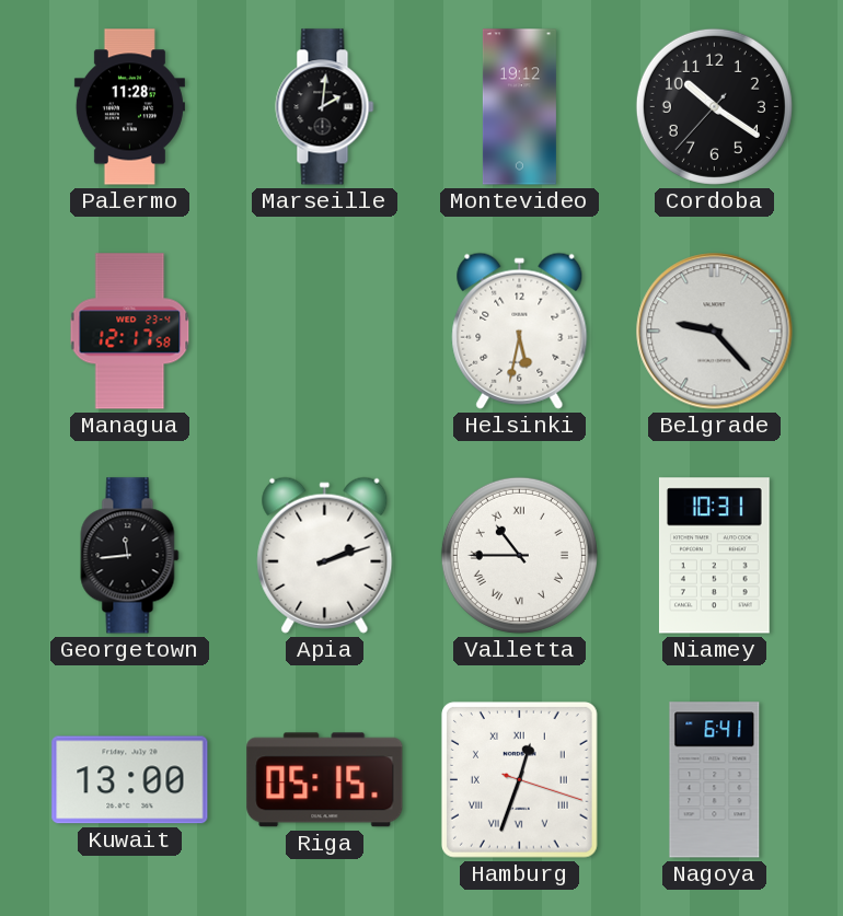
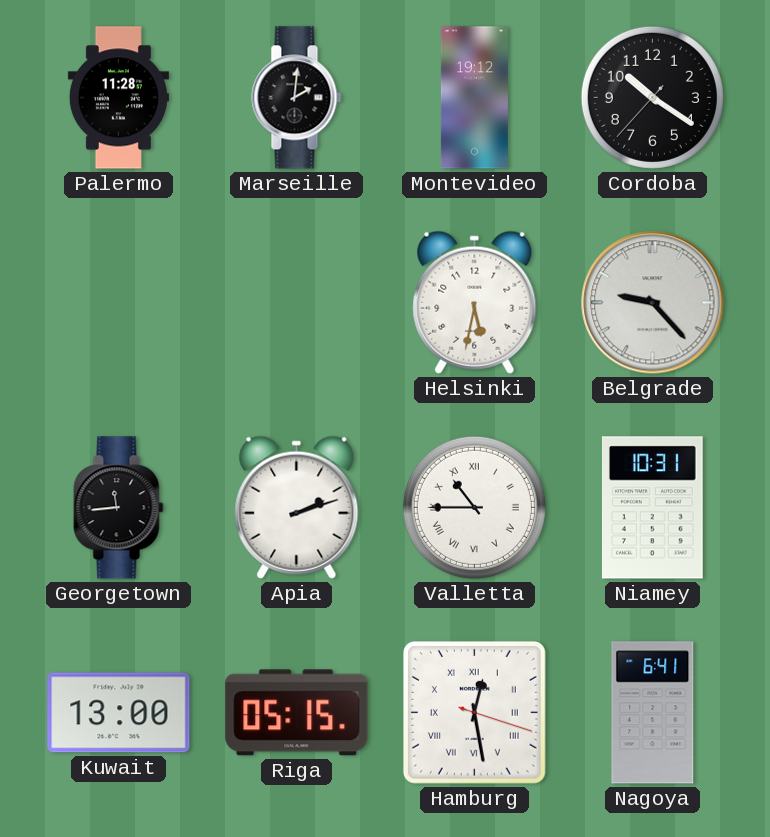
Managua: 12:17 -> none (130, 332)
Hamburg: 12:33 -> 12:28 (474, 712)
